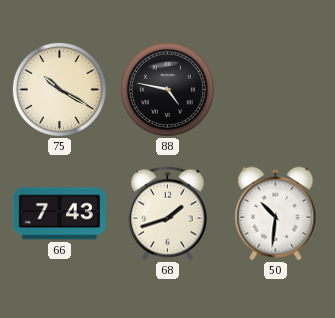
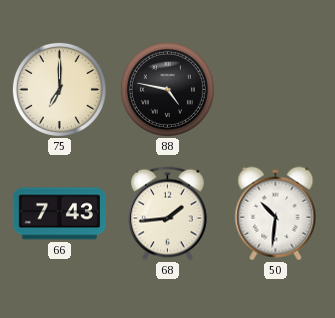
75: 10:20 -> 7:00 (59, 89)
68: 1:42 -> 1:44 (168, 214)
